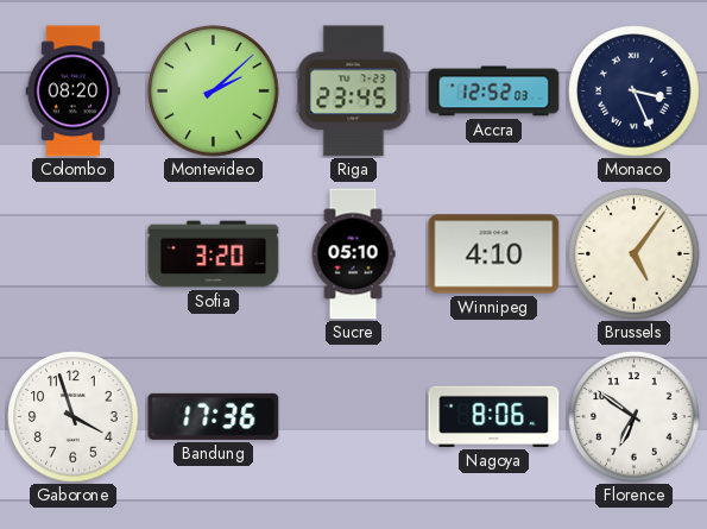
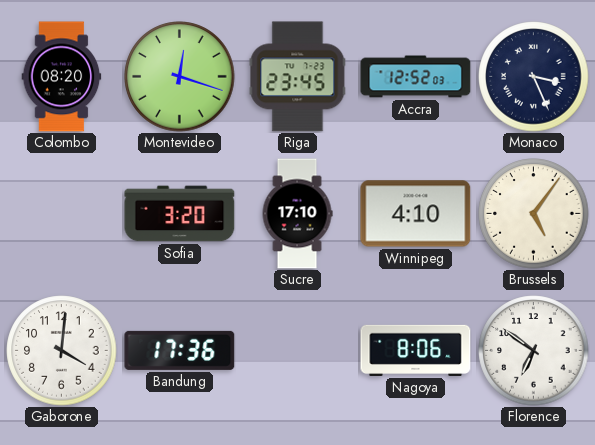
Montevideo: 2:08 -> 12:18 (180, 77)
Sucre: 05:10 -> 17:10 (297, 214)
Gaborone: 3:57 -> 4:01 (62, 351)
